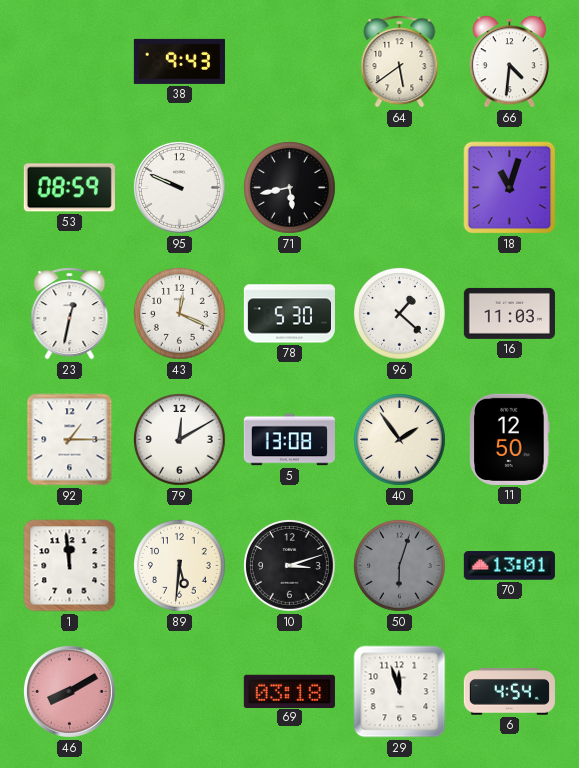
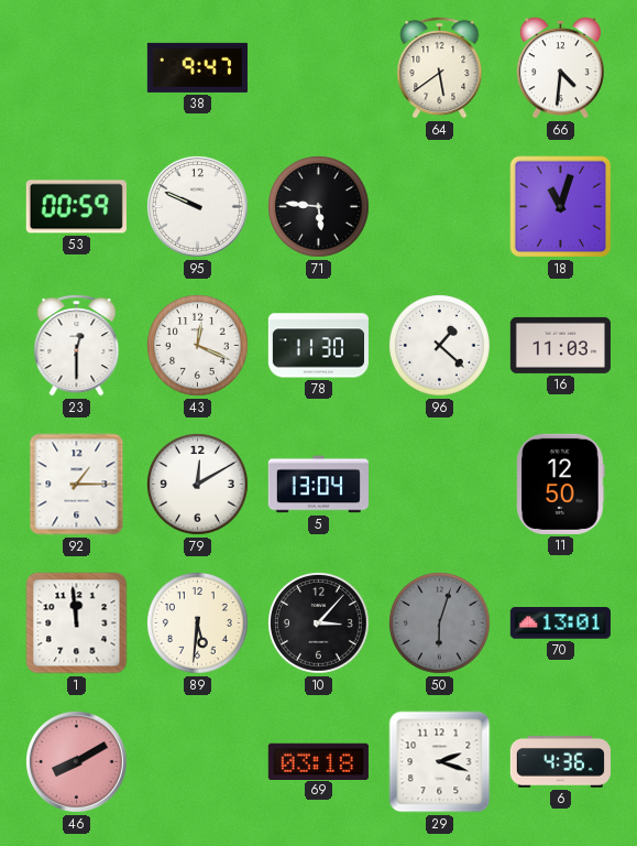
38: 9:43 -> 9:47 (197, 67)
53: 08:59 -> 00:59 (76, 207)
71: 5:43 -> 5:46 (319, 207)
23: 12:32 -> 12:30 (77, 346)
78: 5:30 -> 11:30 (318, 346)
5: 13:08 -> 13:04 (318, 485)
40: 1:54 -> none (400, 440)
10: 3:12 -> 3:07 (319, 623)
29: 11:57 -> 2:18 (440, 762)
6: 4:54 -> 4:36 (560, 762)
